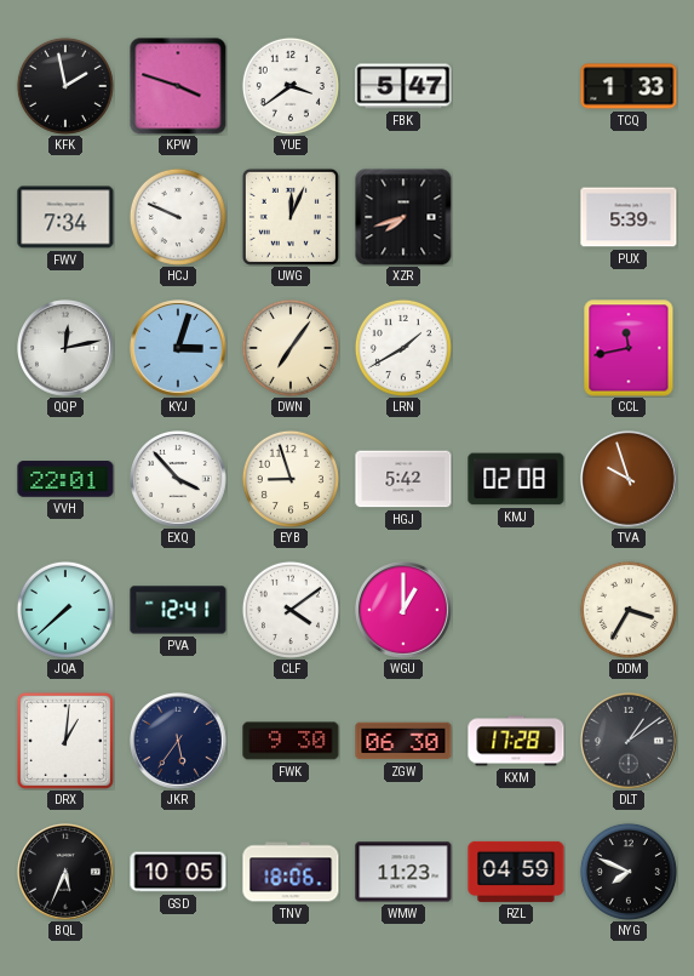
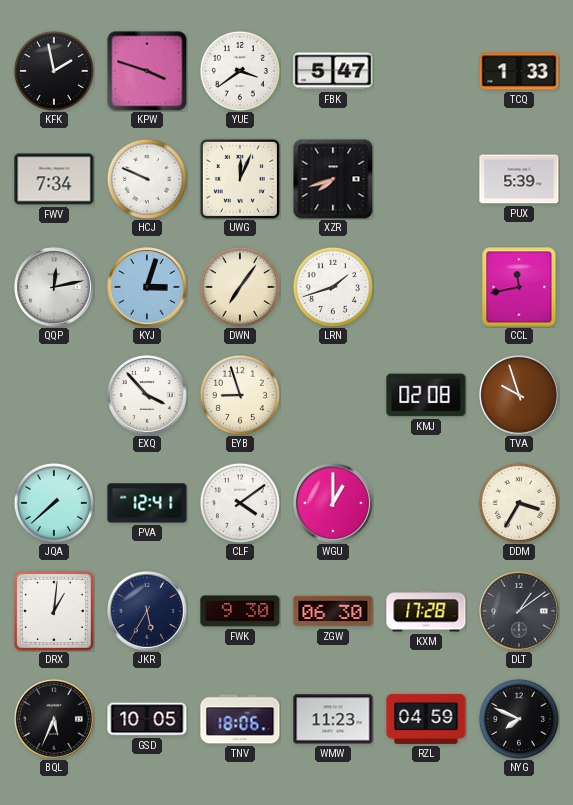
LRN: 1:40 -> 1:42 (333, 287)
VVH: 22:01 -> none (65, 479)
HGJ: 5:42 -> none (403, 479)
JKR: 5:36 -> 5:35 (148, 612)
